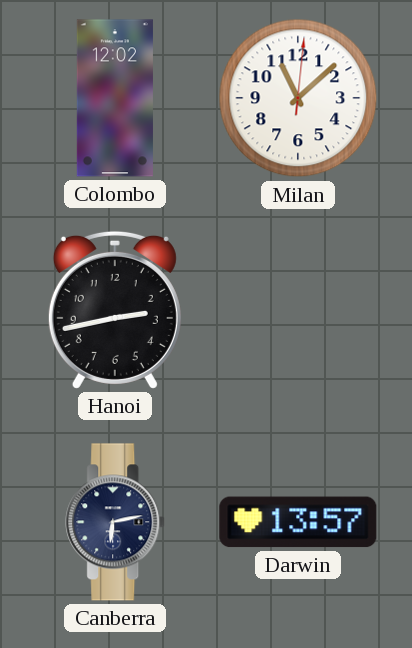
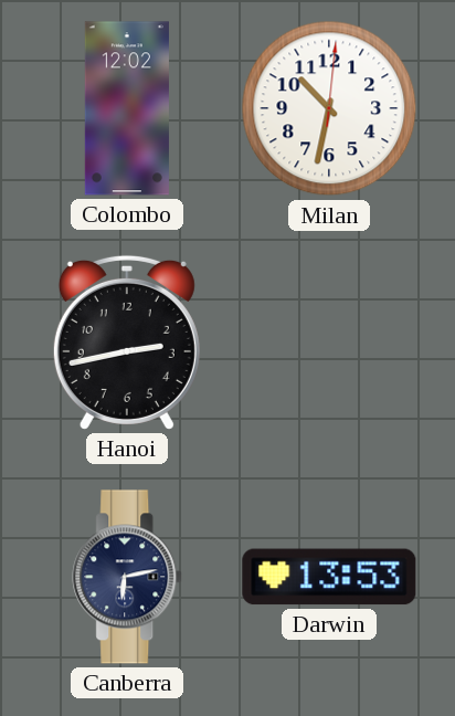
Milan: 11:08 -> 10:32 (329, 108)
Darwin: 13:57 -> 13:53 (329, 577)
